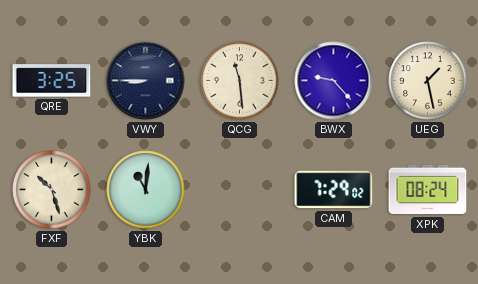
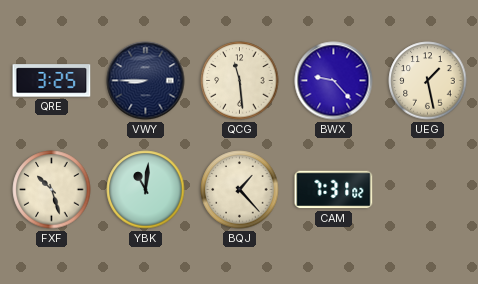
BQJ: none -> 1:23 (240, 190)
CAM: 7:29 -> 7:31 (334, 190)
XPK: 08:24 -> none (428, 190)
